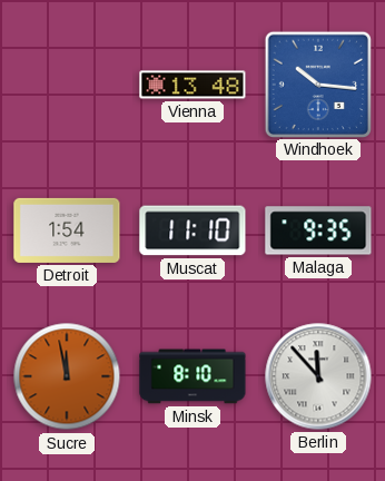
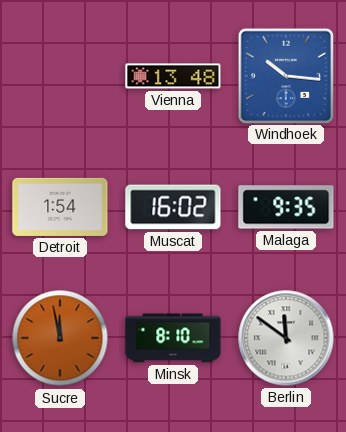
Muscat: 11:10 -> 16:02 (173, 207)
Berlin: 11:53 -> 11:51 (286, 338)
